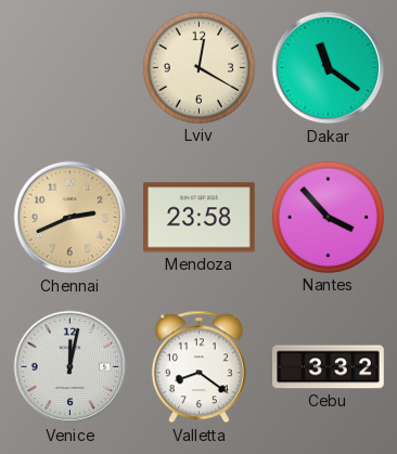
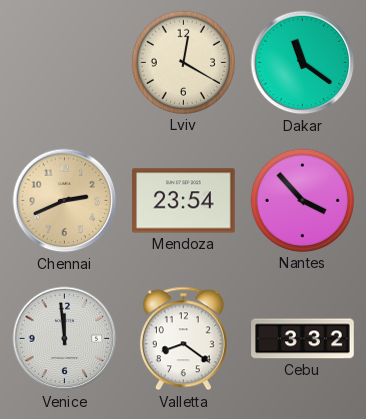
Mendoza: 23:58 -> 23:54 (184, 201)
Venice: 12:02 -> 11:59 (65, 339)
